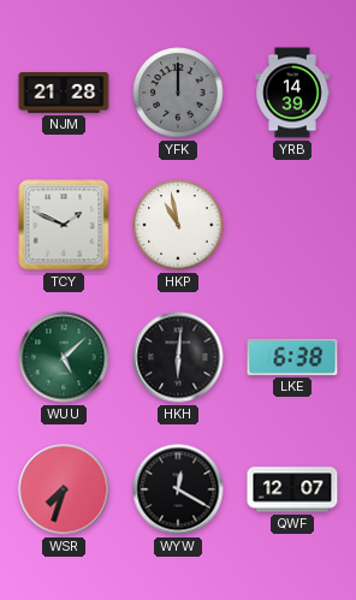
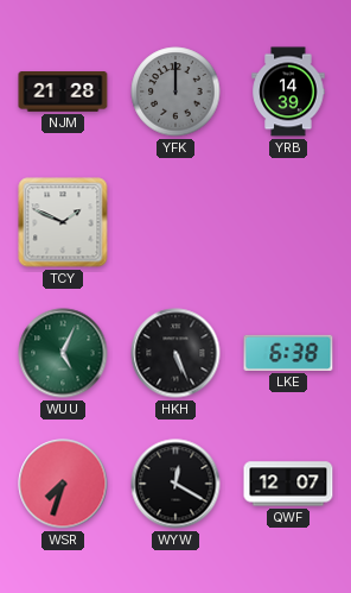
HKP: 10:58 -> none (178, 225)
WUU: 5:08 -> 5:04 (63, 353)
HKH: 6:01 -> 5:26 (175, 353)
